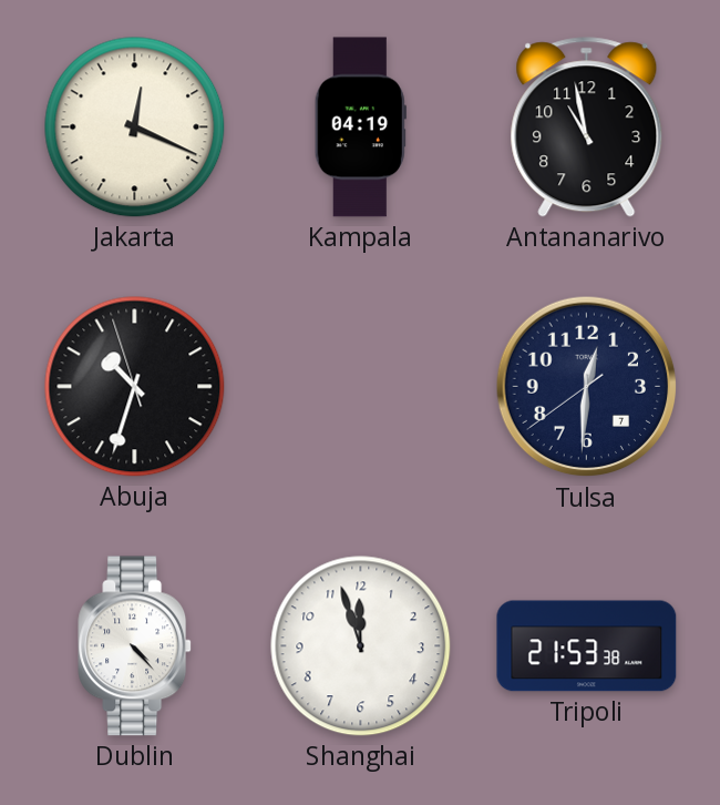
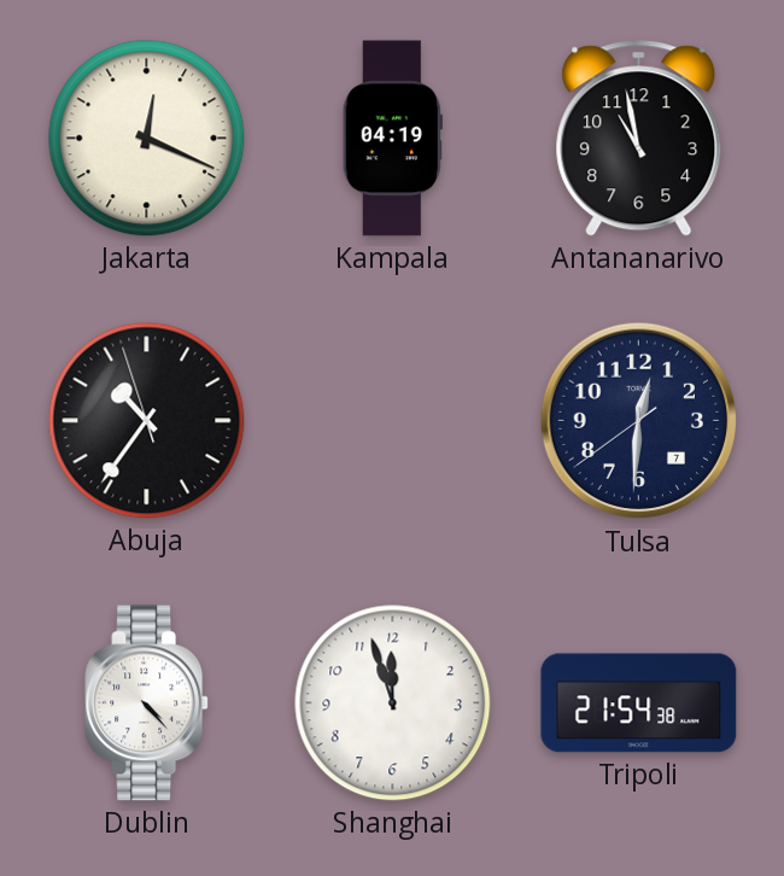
Abuja: 10:32 -> 10:35 (147, 421)
Tripoli: 21:53 -> 21:54 (639, 703)
